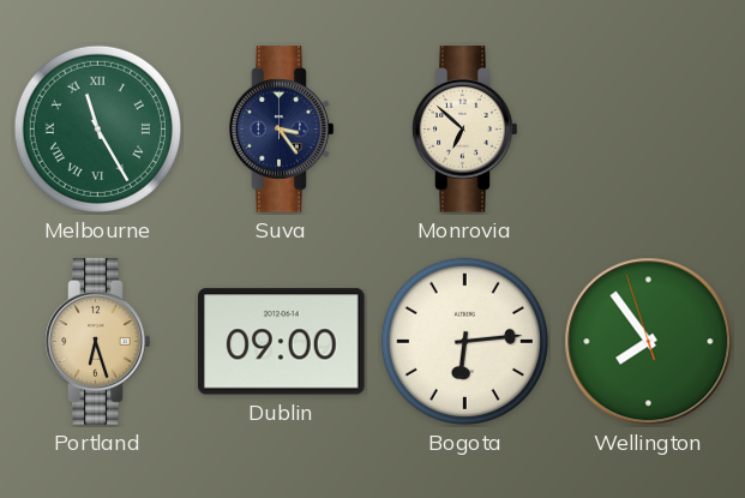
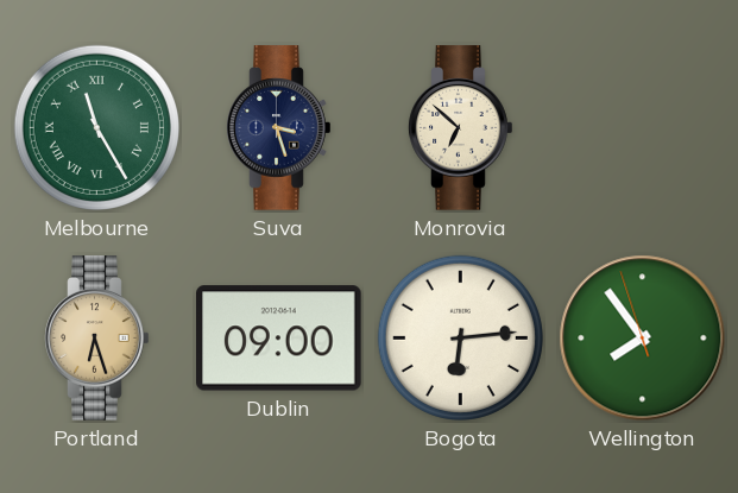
Suva: 3:24 -> 3:27 (279, 128)
